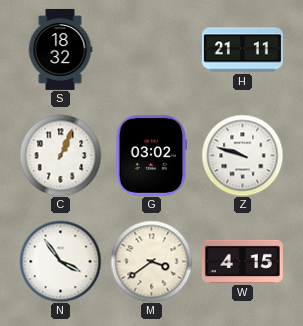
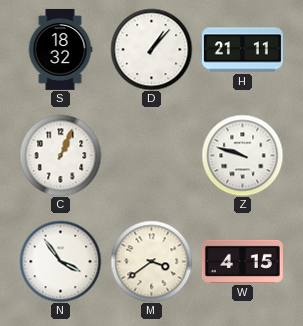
D: none -> 1:07 (151, 49)
G: 03:02 -> none (151, 155)
